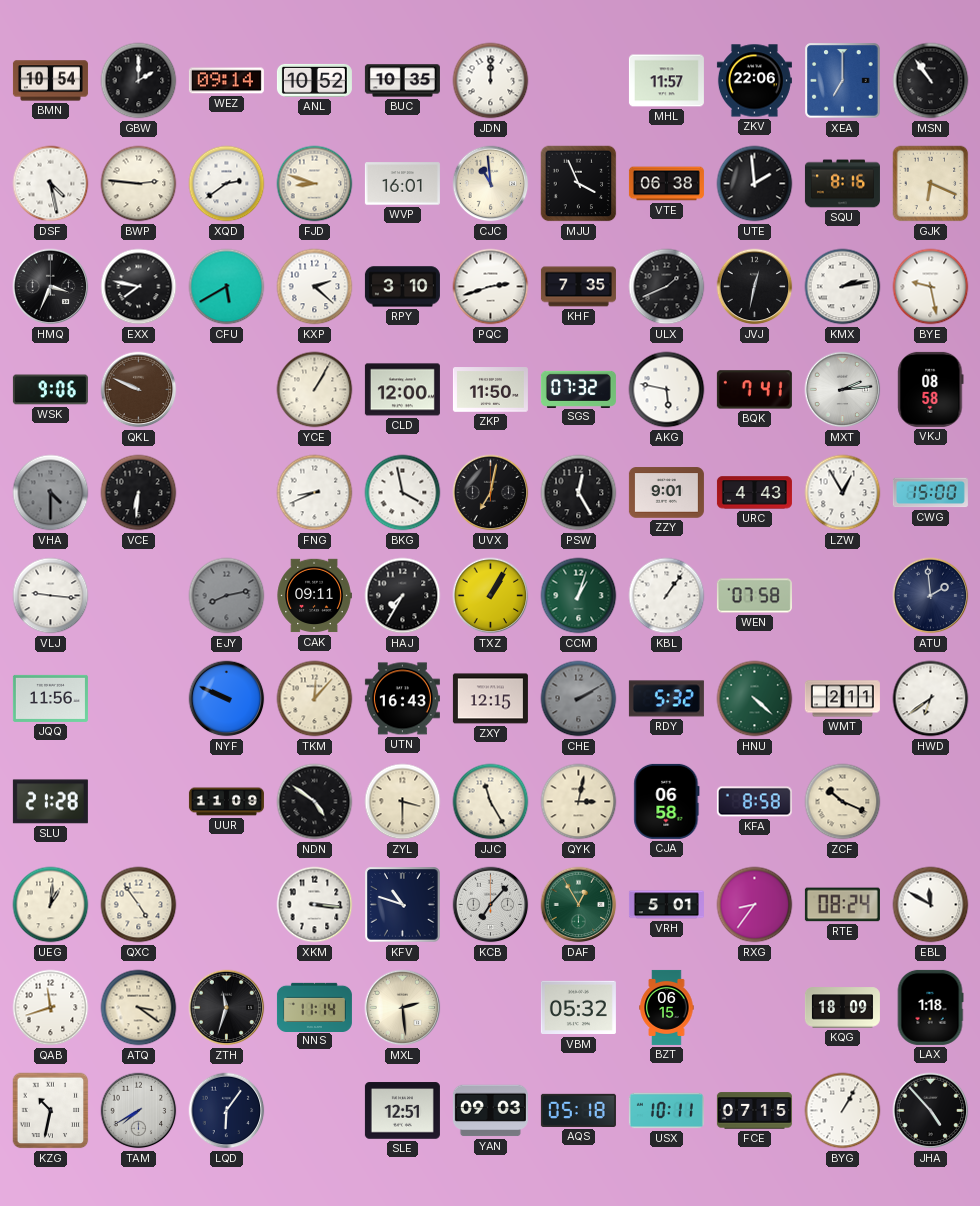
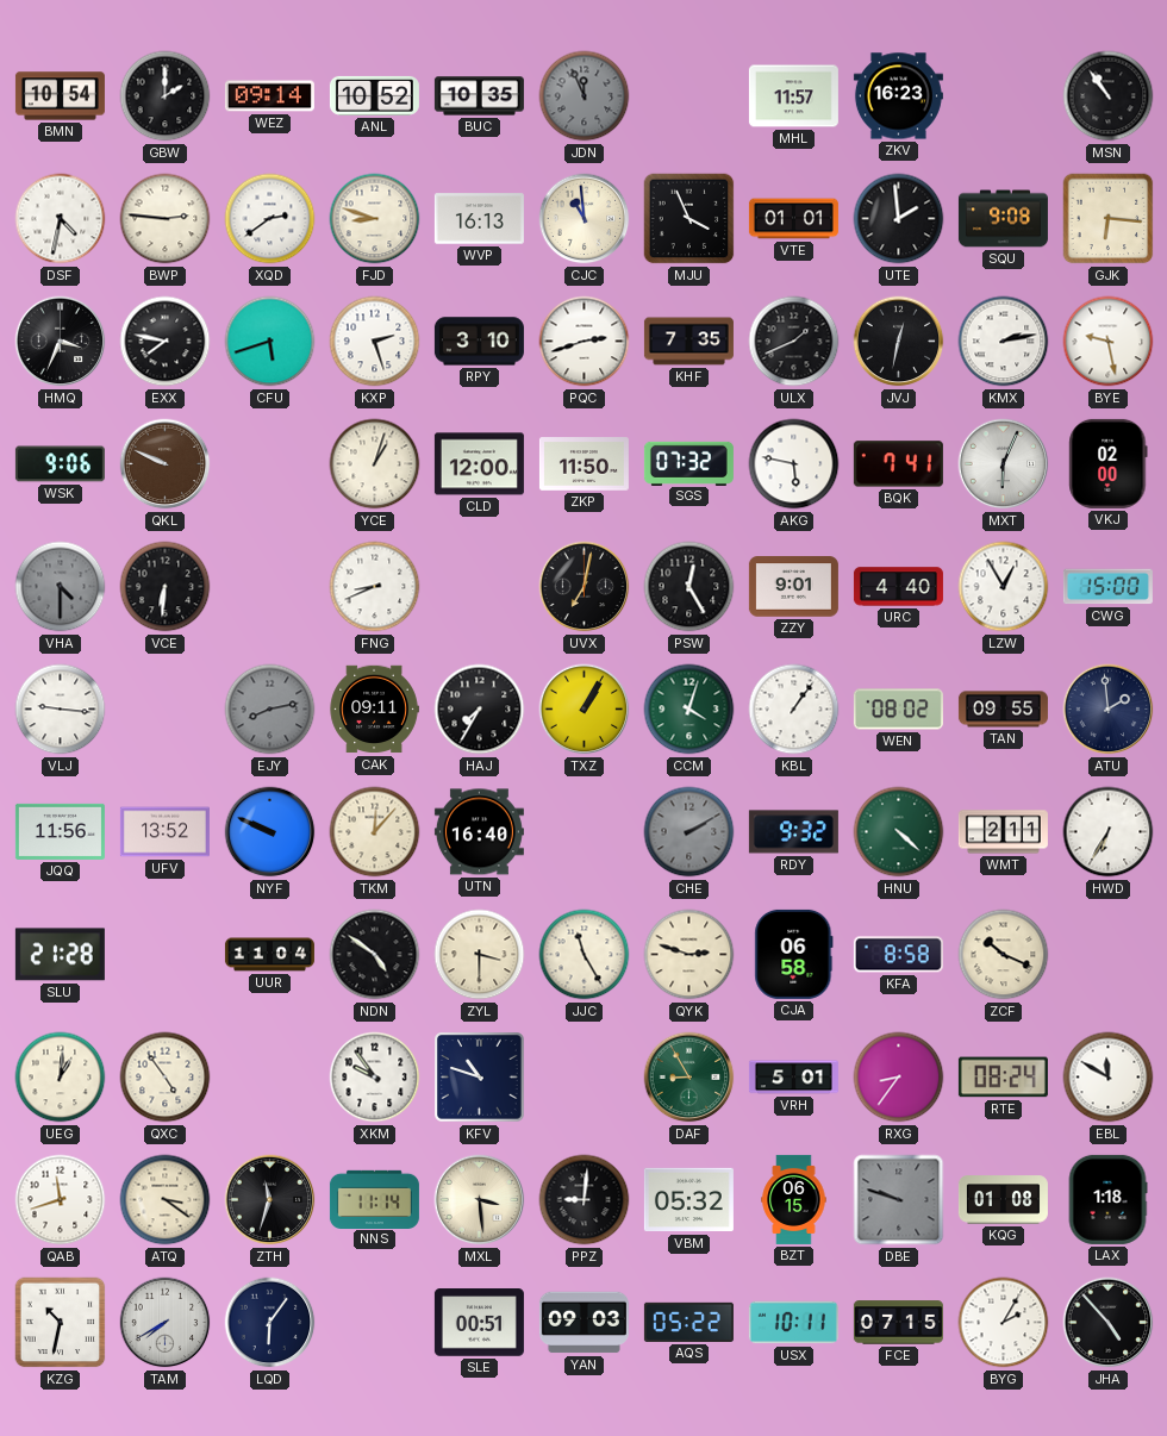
JDN: 12:00 -> 11:56 (585, 96)
JDN dial: white -> grey (585, 96)
ZKV: 22:06 -> 16:23 (898, 96)
XEA: 7:00 -> none (843, 81)
DSF: 4:28 -> 4:32 (61, 219)
WVP: 16:01 -> 16:13 (479, 219)
VTE: 06:38 -> 01:01 (793, 219)
SQU: 8:16 -> 9:08 (1003, 219)
GJK: 6:19 -> 6:16 (1109, 219)
CFU: 5:40 -> 5:42 (270, 342)
KXP: 2:22 -> 2:27 (375, 342)
YCE: 1:05 -> 1:03 (375, 464)
MXT: 2:14 -> 6:04 (1004, 464)
VKJ: 08:58 -> 02:00 (1109, 463)
BKG: 3:58 -> none (403, 493)
URC: 4:43 -> 4:40 (898, 587)
CCM: 1:03 -> 4:03 (689, 710)
WEN: 07:58 -> 08:02 (898, 710)
TAN: none -> 09:55 (1003, 710)
UFV: none -> 13:52 (164, 832)
UTN: 16:43 -> 16:40 (479, 832)
ZXY: 12:15 -> none (490, 699)
RDY: 5:32 -> 9:32 (793, 832)
HWD: 6:39 -> 6:35 (1109, 832)
UUR: 11:09 -> 11:04 (269, 955)
QYK: 3:02 -> 2:48 (689, 955)
XKM: 3:16 -> 9:54 (375, 1078)
KCB: 7:07 -> none (491, 905)
DAF: 12:55 -> 8:55 (689, 1078)
MXL: 2:29 -> 3:29 (480, 1200)
PPZ: none -> 9:01 (585, 1200)
DBE: none -> 9:48 (899, 1200)
KQG: 18:09 -> 01:08 (1003, 1200)
SLE: 12:51 -> 00:51 (479, 1323)
AQS: 05:18 -> 05:22 (688, 1322)
BYG: 1:05 -> 2:05 (1004, 1323)
